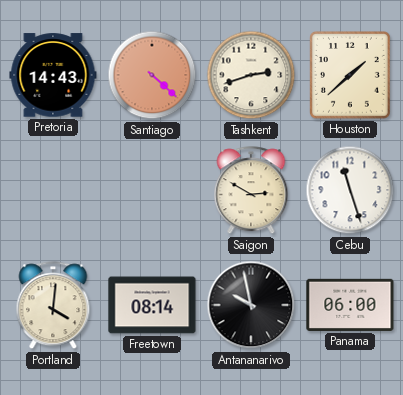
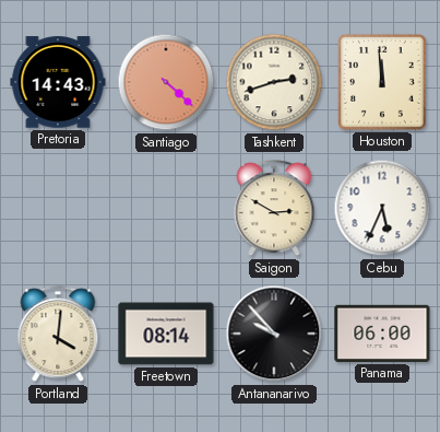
Houston: 1:38 -> 11:59 (382, 82)
Cebu: 11:27 -> 5:34 (382, 208)
Antananarivo: 9:58 -> 9:53 (274, 334)
